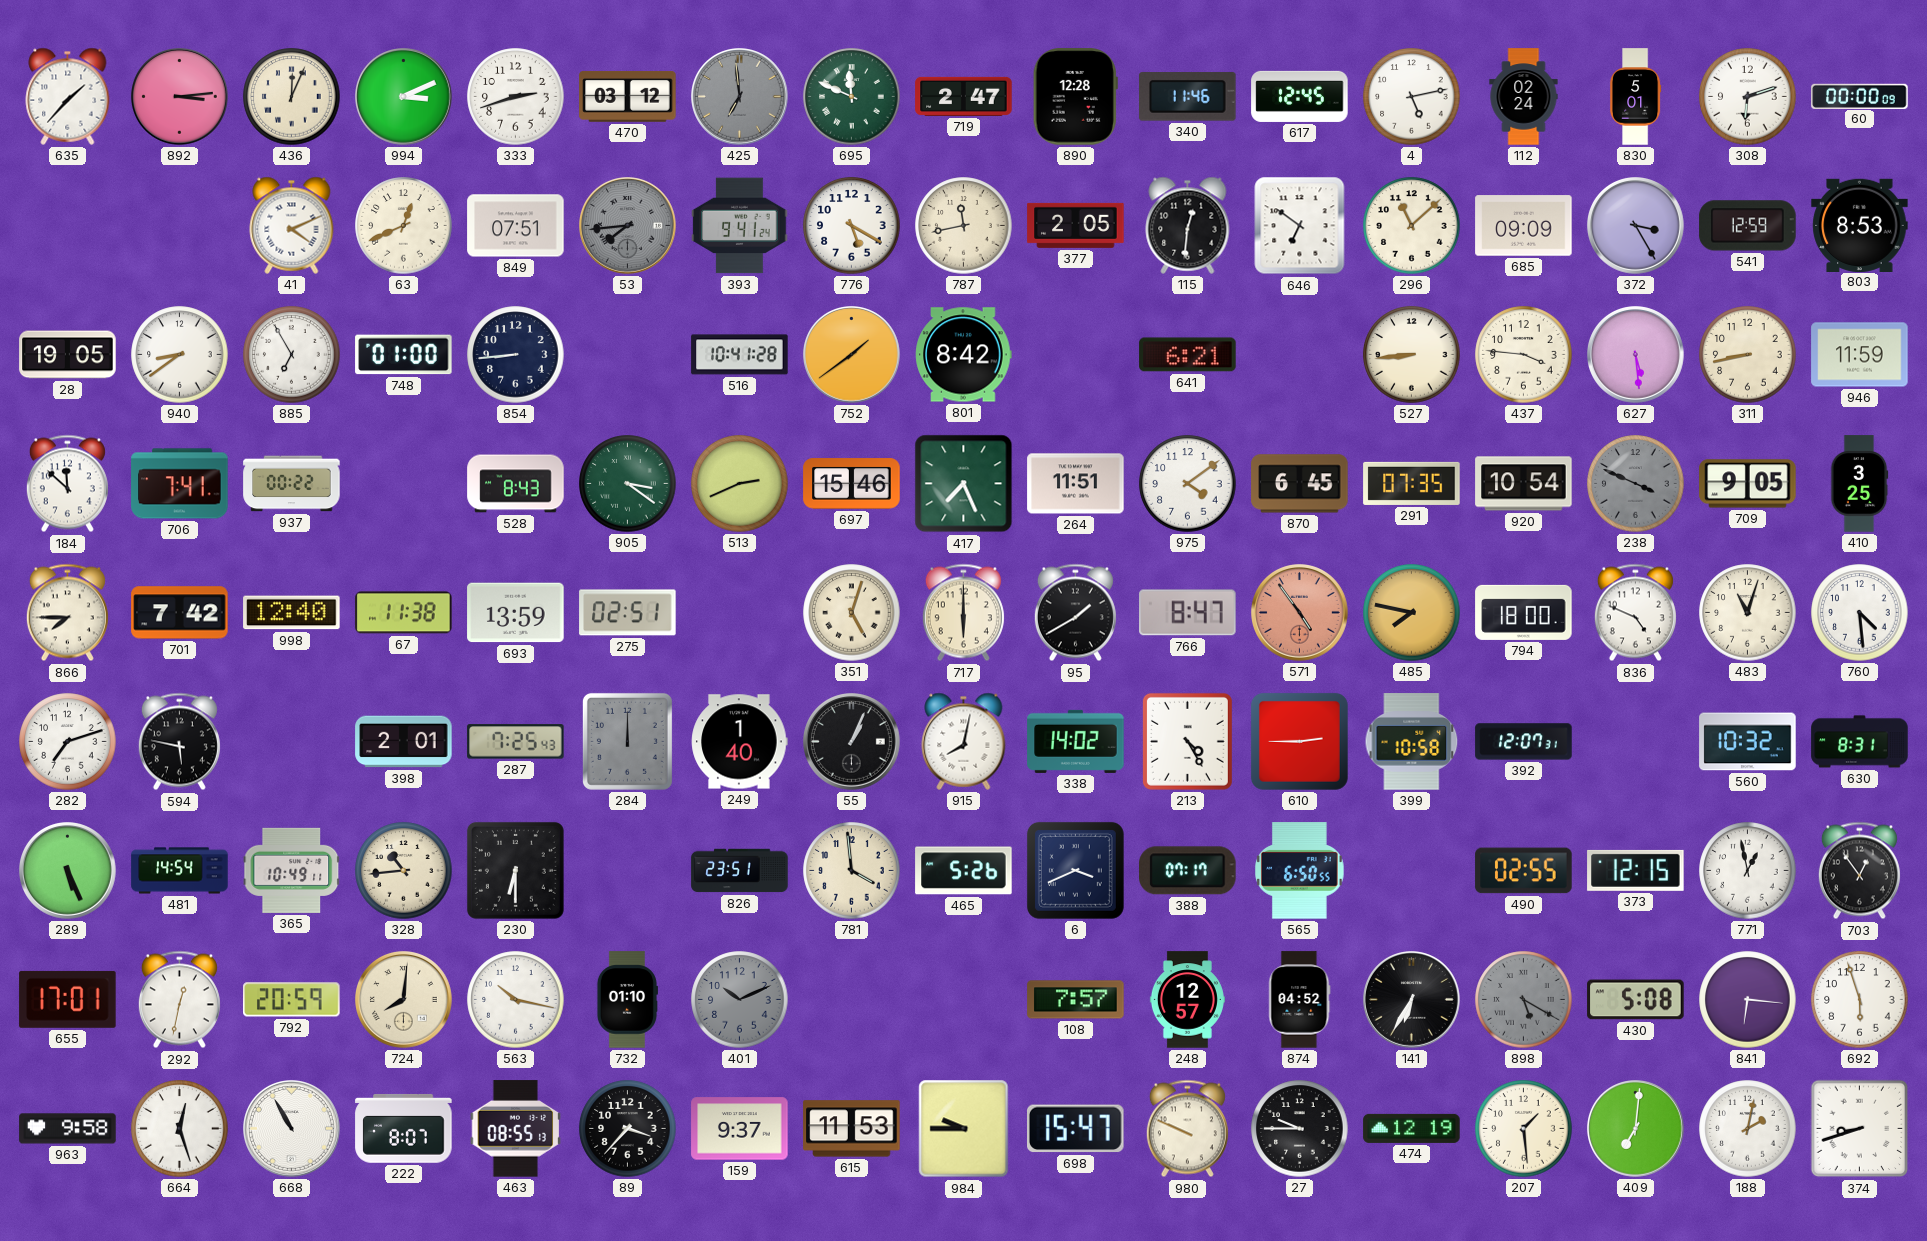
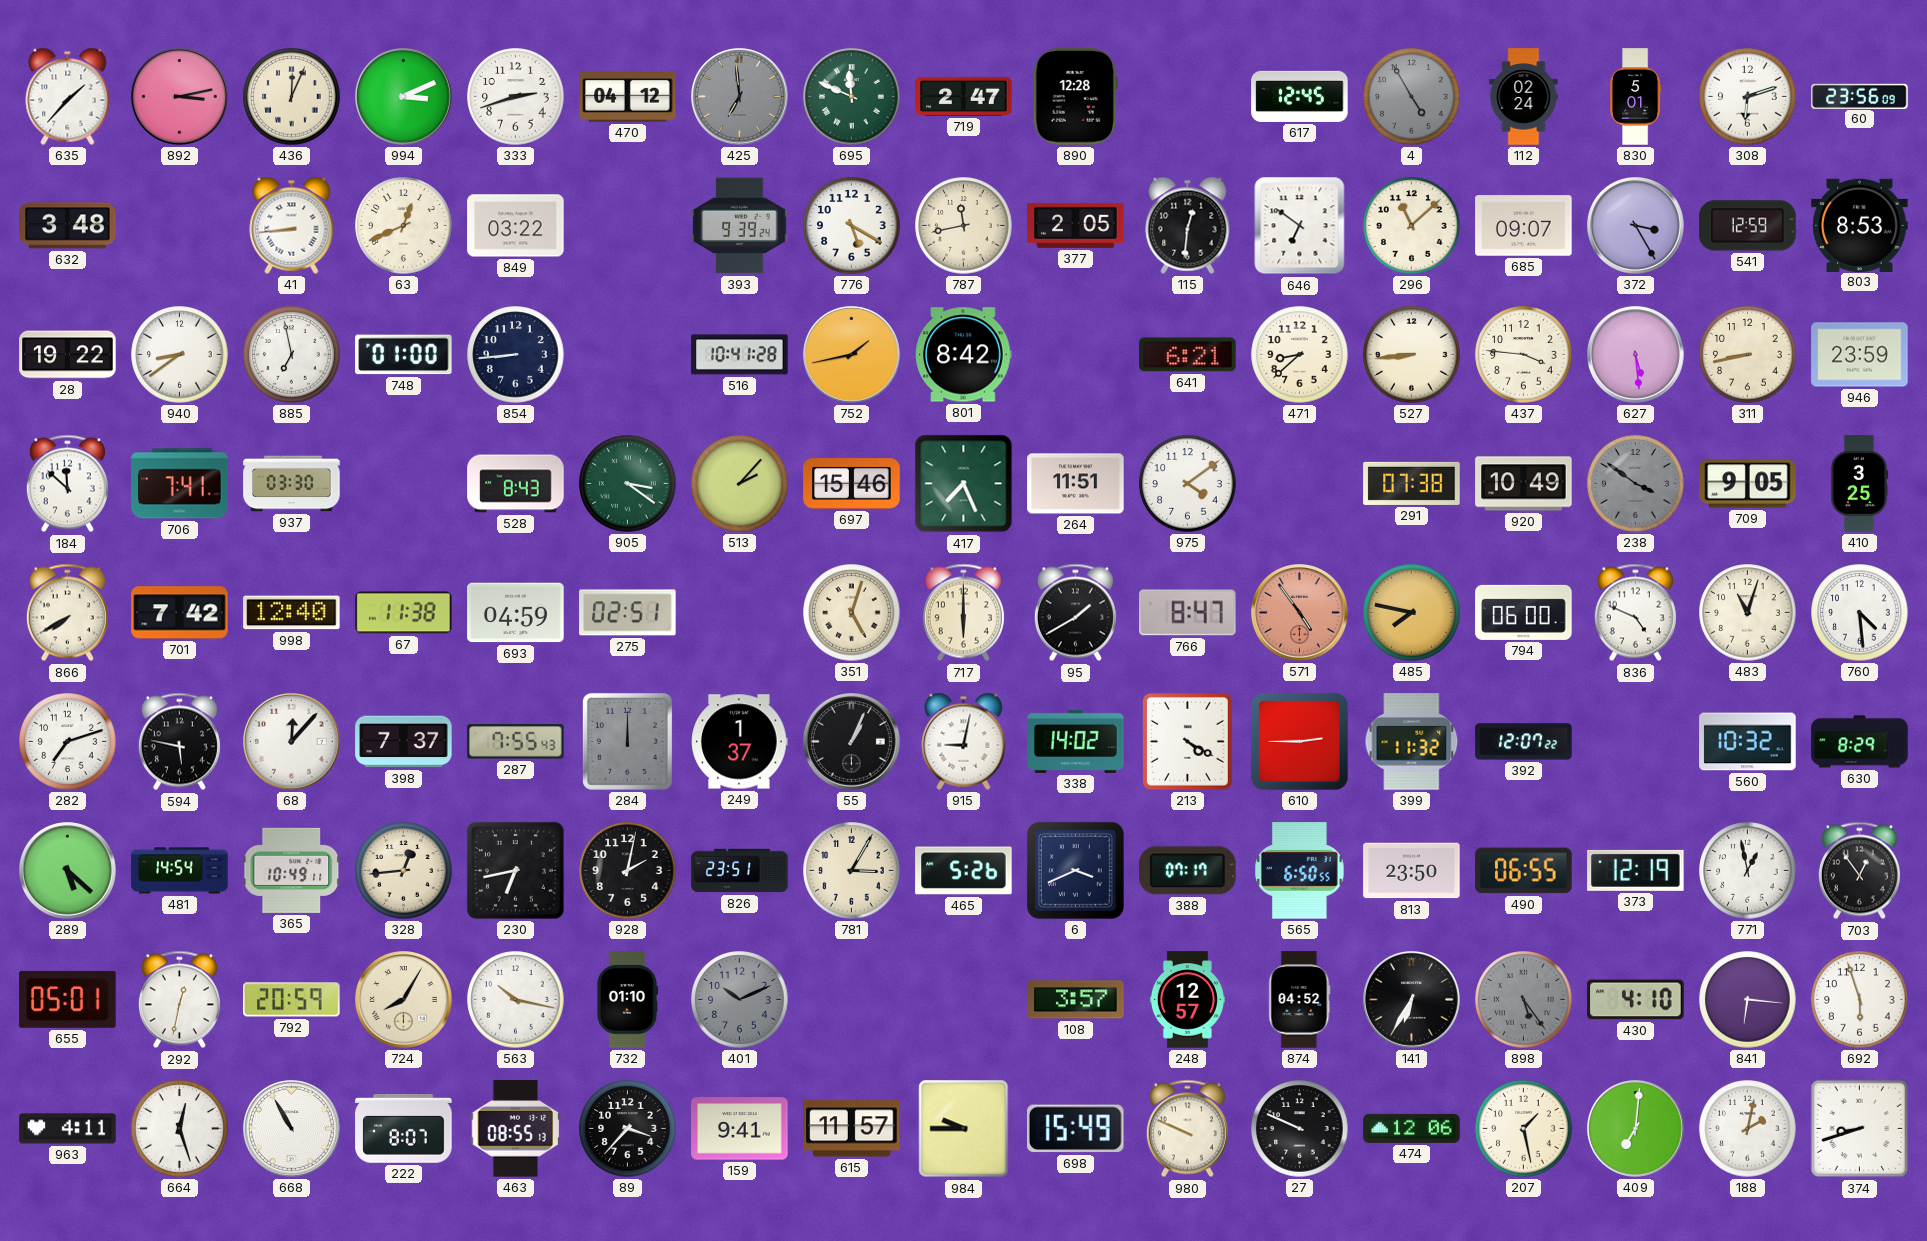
892: 3:14 -> 3:13 (180, 97)
470: 03:12 -> 04:12 (628, 97)
340: 11:46 -> none (1188, 97)
4: 5:13 -> 4:55 (1412, 97)
4 dial: white -> grey (1412, 97)
60: 00:00 -> 23:56 (1860, 96)
632: none -> 3:48 (68, 226)
41: 4:11 -> 8:44 (292, 225)
849: 07:51 -> 03:22 (516, 226)
53: 7:44 -> none (628, 226)
393: 9:41 -> 9:39 (740, 226)
685: 09:09 -> 09:07 (1524, 226)
28: 19:05 -> 19:22 (68, 355)
885: 6:55 -> 6:58 (292, 355)
752: 1:39 -> 1:43 (852, 355)
471: none -> 8:38 (1300, 355)
946: 11:59 -> 23:59 (1860, 355)
937: 00:22 -> 03:30 (292, 484)
513: 2:41 -> 2:07 (740, 484)
870: 6:45 -> none (1300, 484)
291: 07:35 -> 07:38 (1412, 483)
920: 10:54 -> 10:49 (1524, 484)
238: 3:49 -> 3:51 (1636, 484)
866: 7:45 -> 7:40 (67, 613)
693: 13:59 -> 04:59 (516, 613)
794: 18:00 -> 06:00 (1524, 612)
68: none -> 12:07 (292, 742)
398: 2:01 -> 7:37 (404, 742)
287: 7:25 -> 7:55 (516, 742)
249: 1:40 -> 1:37 (740, 742)
915: 8:02 -> 9:02 (964, 741)
213: 4:25 -> 4:20 (1187, 741)
399: 10:58 -> 11:32 (1412, 742)
392: 12:07:31 -> 12:07:22 (1524, 742)
630: 8:31 -> 8:29 (1860, 742)
289: 5:26 -> 5:22 (68, 871)
328: 10:44 -> 12:44 (404, 871)
230: 6:30 -> 6:43 (515, 870)
928: none -> 2:02 (628, 871)
781: 3:59 -> 3:05 (852, 871)
813: none -> 23:50 (1412, 871)
490: 02:55 -> 06:55 (1524, 871)
373: 12:15 -> 12:19 (1636, 870)
655: 17:01 -> 05:01 (68, 999)
724: 8:01 -> 8:05 (404, 1000)
108: 7:57 -> 3:57 (1076, 1000)
898: 5:20 -> 5:24 (1524, 1000)
430: 5:08 -> 4:10 (1636, 1000)
963: 9:58 -> 4:11 (68, 1129)
159: 9:37 -> 9:41 (740, 1129)
615: 11:53 -> 11:57 (852, 1129)
698: 15:47 -> 15:49 (1076, 1129)
27: 9:45 -> 9:49 (1300, 1129)
474: 12:19 -> 12:06 (1412, 1128)
207: 1:29 -> 1:28 (1524, 1129)
